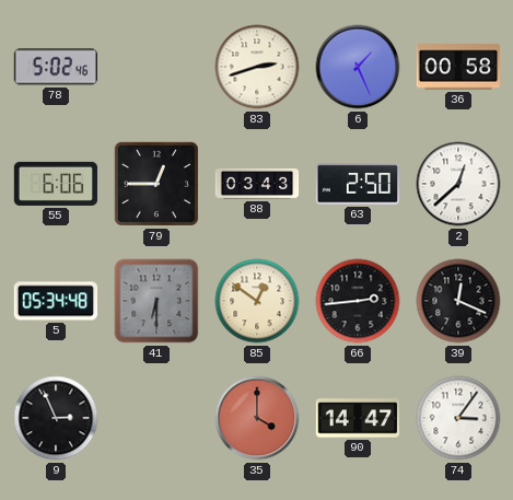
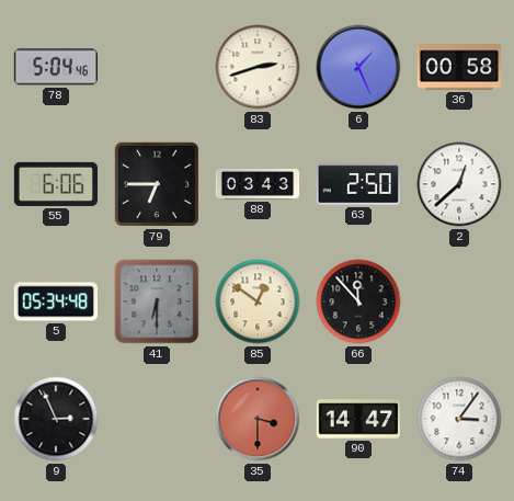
78: 5:02 -> 5:04 (55, 67)
79: 12:45 -> 6:45 (157, 184)
66: 2:44 -> 11:53 (358, 301)
39: 12:19 -> none (458, 301)
35: 4:00 -> 3:30 (258, 419)
